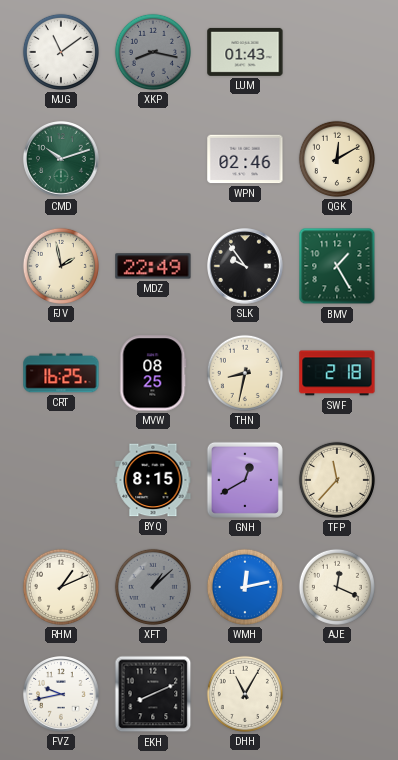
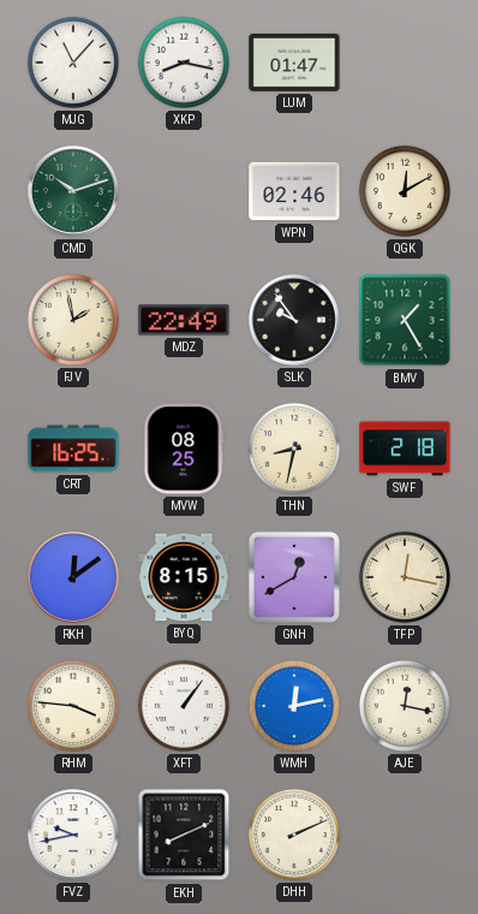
MJG: 11:09 -> 11:07 (73, 63)
XKP dial: grey -> white (184, 63)
LUM: 01:43 -> 01:47 (294, 63)
RKH: none -> 12:09 (73, 577)
TFP: 11:37 -> 12:17 (405, 577)
RHM: 1:11 -> 3:46 (73, 706)
XFT: 1:08 -> 1:06 (184, 706)
XFT dial: grey -> white (184, 706)
AJE: 12:19 -> 12:17 (405, 706)
DHH: 11:05 -> 2:11 (294, 835)
